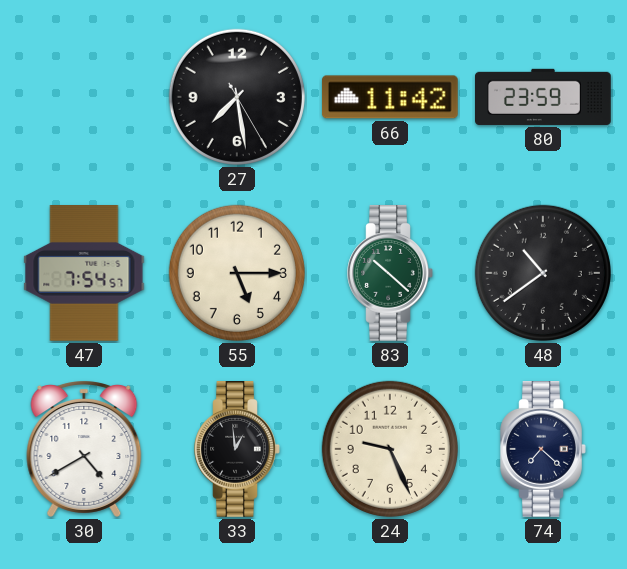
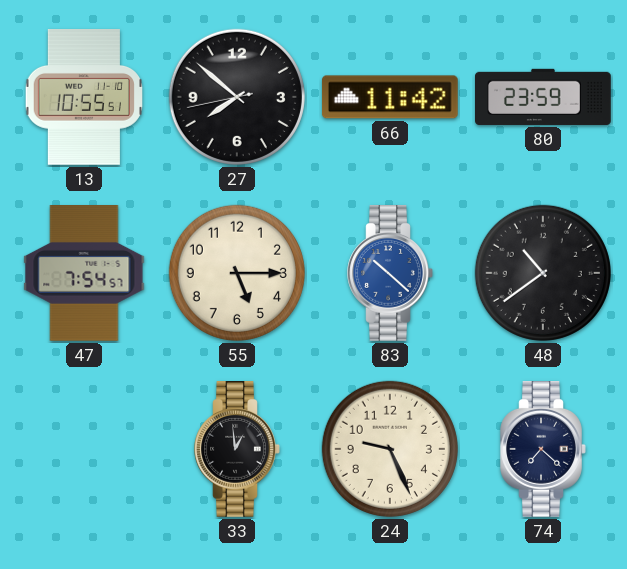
13: none -> 10:55 (83, 98)
27: 7:28 -> 7:51 (237, 97)
83 dial: green -> blue (390, 274)
30: 4:40 -> none (84, 449)
